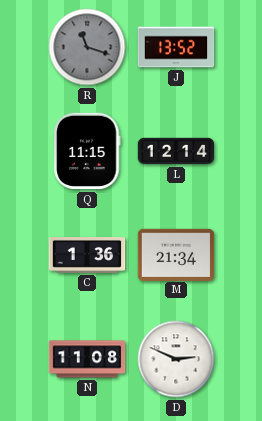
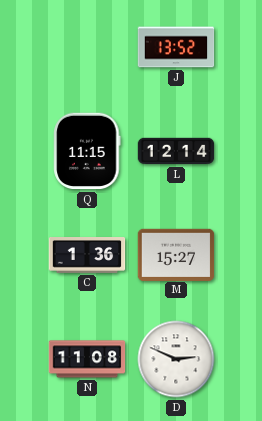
R: 11:18 -> none (87, 47)
M: 21:34 -> 15:27 (176, 254)
